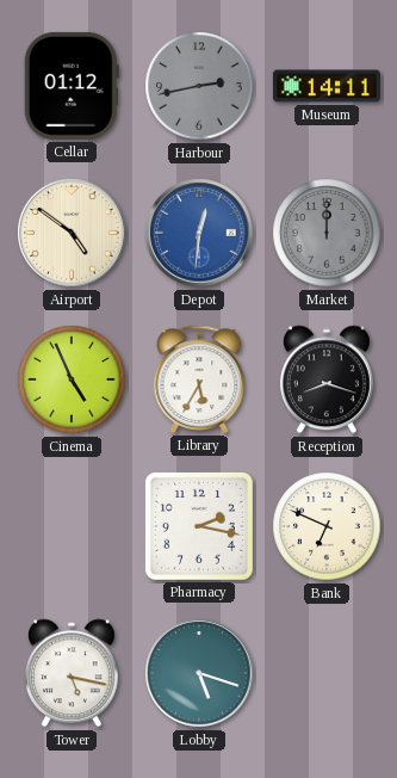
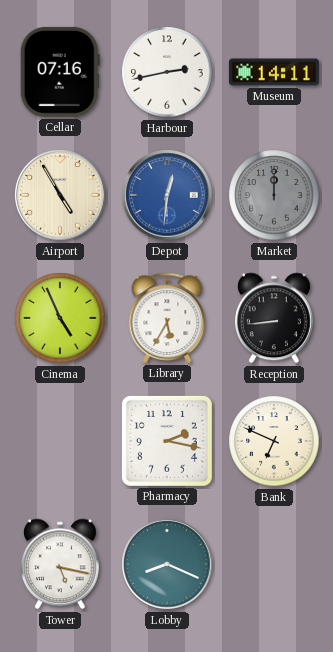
Cellar: 01:12 -> 07:16 (60, 72)
Harbour dial: grey -> white (167, 72)
Airport: 4:51 -> 4:55 (60, 195)
Reception: 8:18 -> 8:44 (274, 318)
Lobby: 5:18 -> 8:19 (167, 564)
